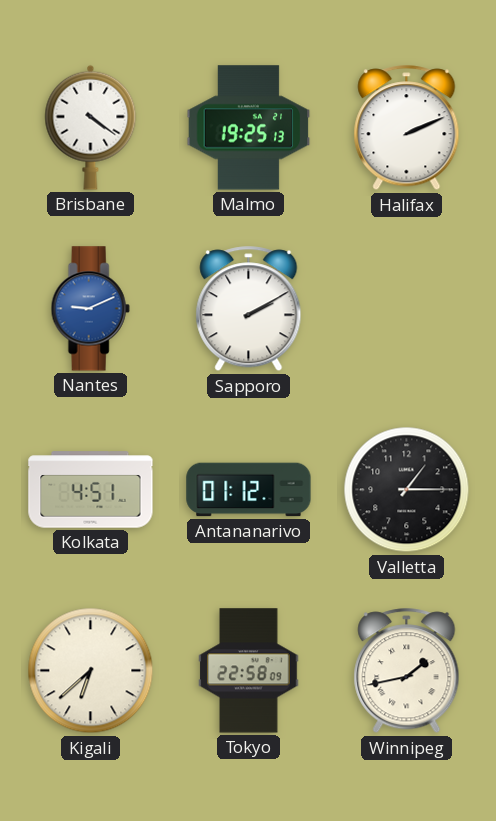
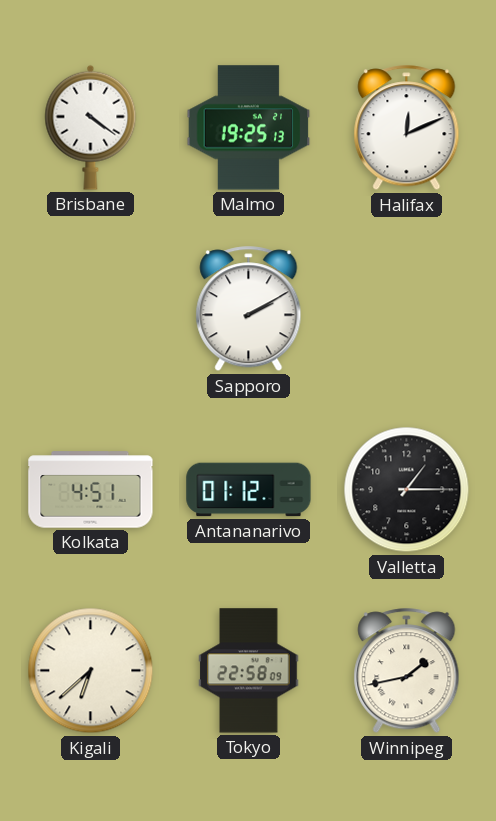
Halifax: 2:11 -> 12:11 (407, 128)
Nantes: 9:11 -> none (90, 309)
